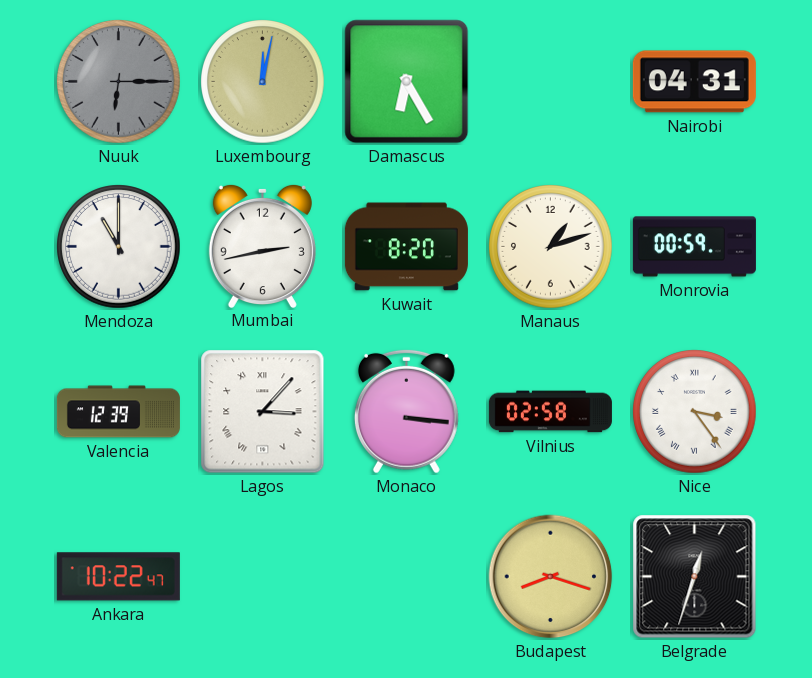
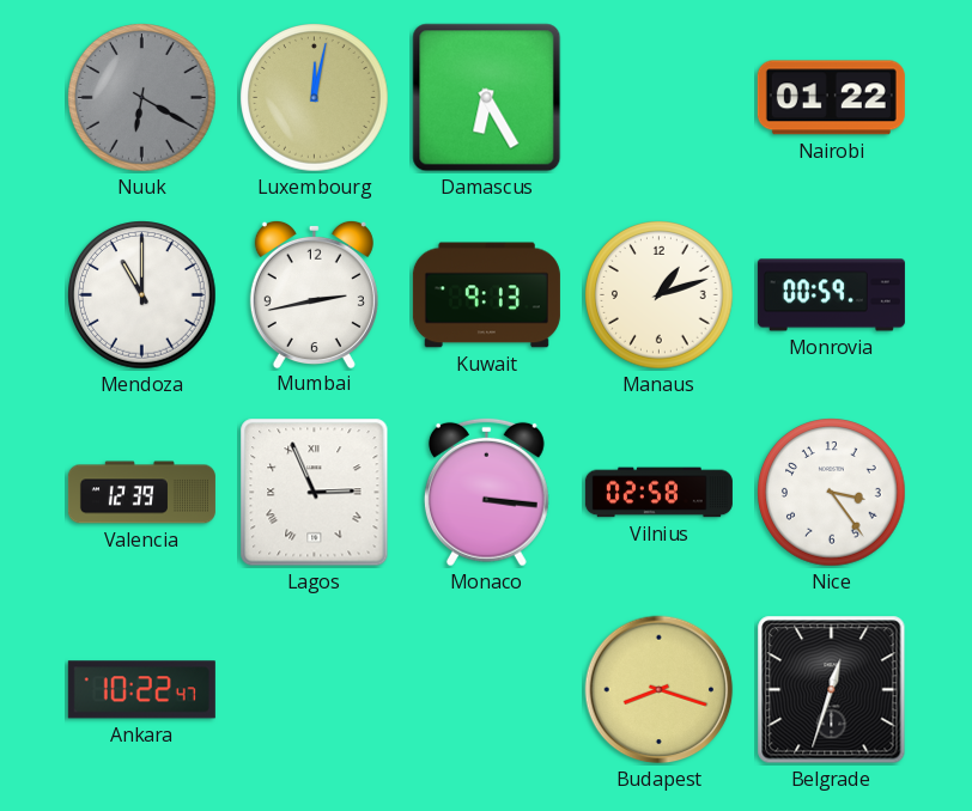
Nuuk: 6:15 -> 6:20 (142, 98)
Nairobi: 04:31 -> 01:22 (831, 98)
Kuwait: 8:20 -> 9:13 (486, 295)
Lagos: 3:07 -> 2:56 (315, 493)
Nice numerals: Roman -> Arabic (832, 493)
